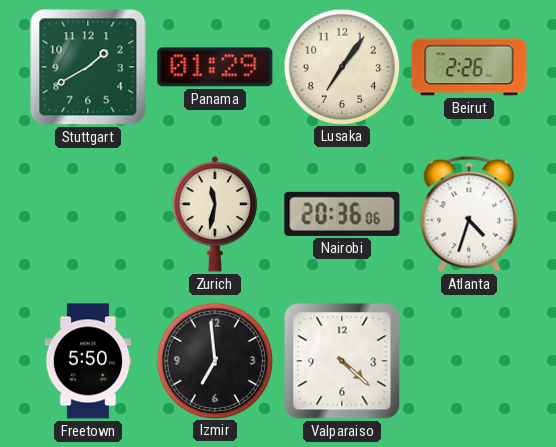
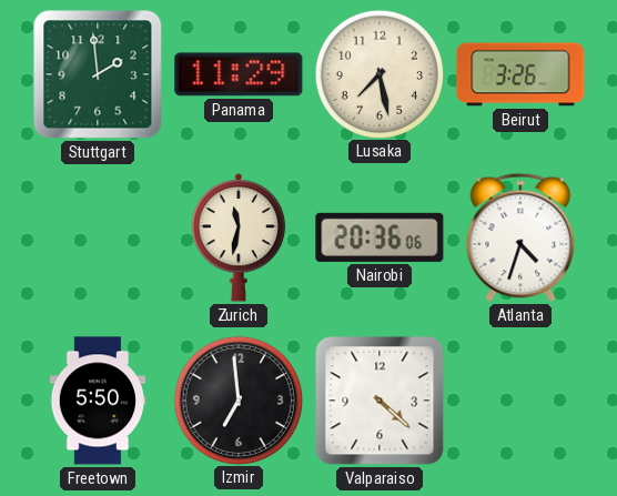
Stuttgart: 1:40 -> 1:59 (98, 74)
Panama: 01:29 -> 11:29 (239, 74)
Lusaka: 7:06 -> 7:28 (378, 73)
Beirut: 2:26 -> 3:26 (520, 74)
